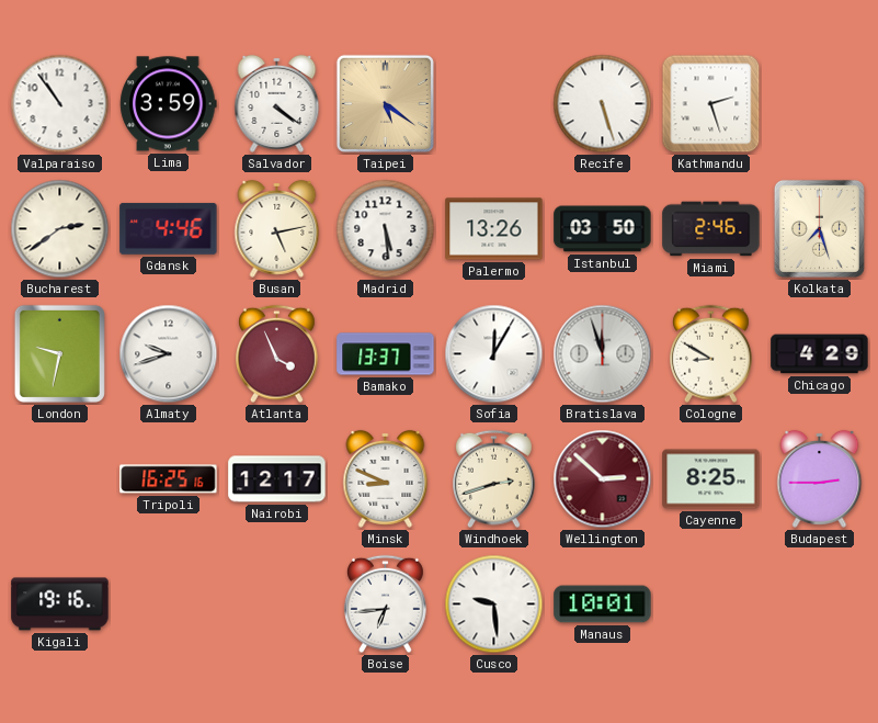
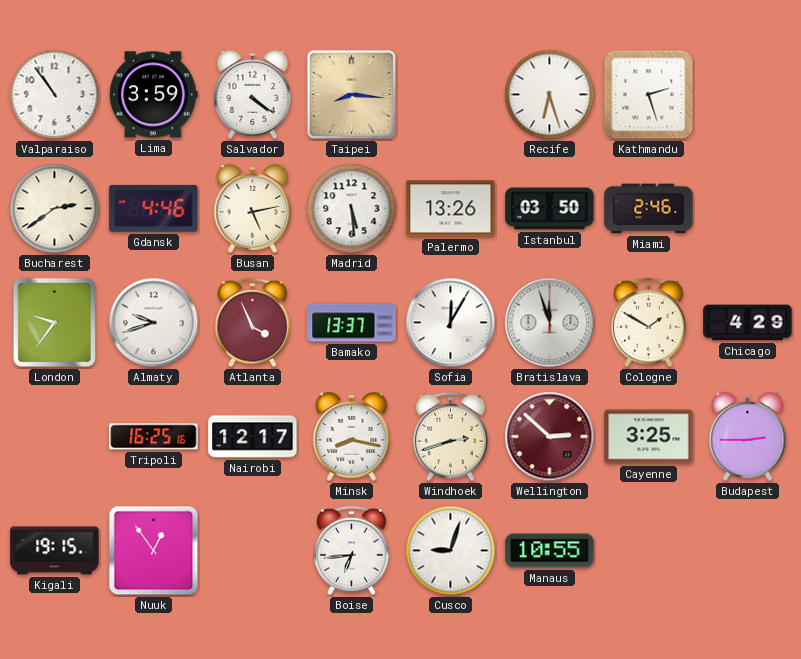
Taipei: 5:21 -> 8:16 (351, 94)
Recife: 5:27 -> 6:27 (550, 95)
Kolkata: 7:27 -> none (819, 228)
London: 9:32 -> 9:36 (54, 322)
Cologne: 8:50 -> 1:50 (649, 323)
Minsk: 8:49 -> 8:17 (352, 436)
Cayenne: 8:25 -> 3:25 (649, 437)
Kigali: 19:16 -> 19:15 (55, 551)
Nuuk: none -> 12:54 (154, 551)
Cusco: 9:29 -> 9:03 (451, 551)
Manaus: 10:01 -> 10:55 (550, 551)
